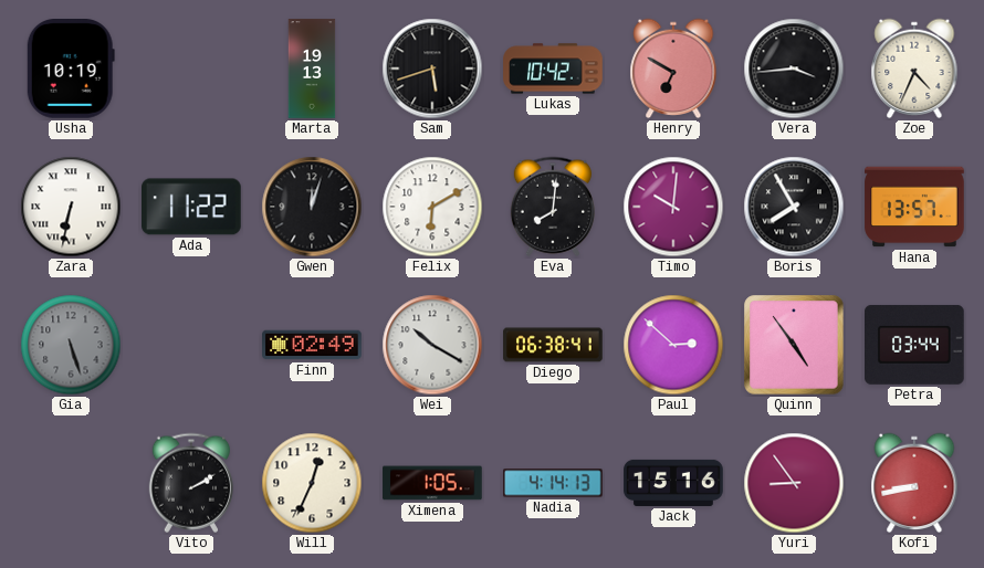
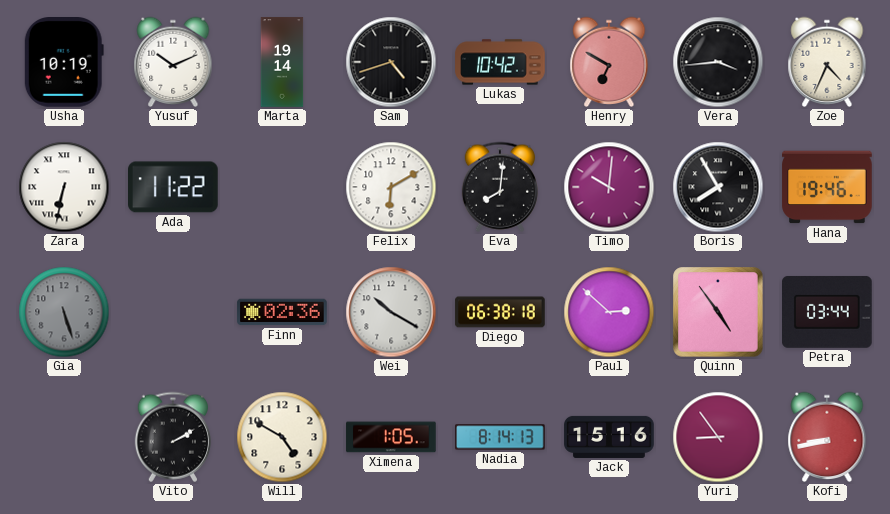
Yusuf: none -> 10:11 (173, 62)
Marta: 19:13 -> 19:14 (282, 62)
Sam: 5:42 -> 4:42 (391, 62)
Gwen: 12:03 -> none (312, 207)
Hana: 13:57 -> 19:46 (827, 187)
Finn: 02:49 -> 02:36 (282, 312)
Diego: 06:38:41 -> 06:38:18 (500, 312)
Will: 12:34 -> 4:50 (282, 437)
Nadia: 4:14 -> 8:14 (500, 437)
